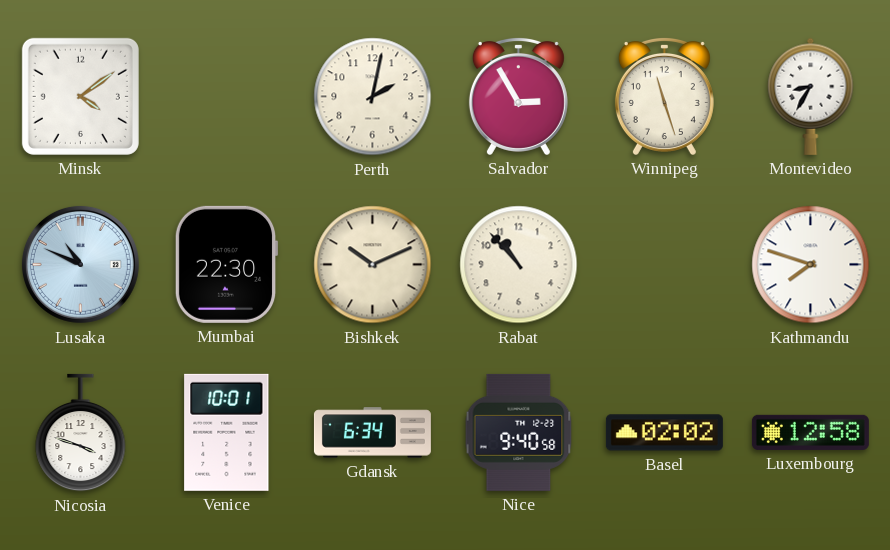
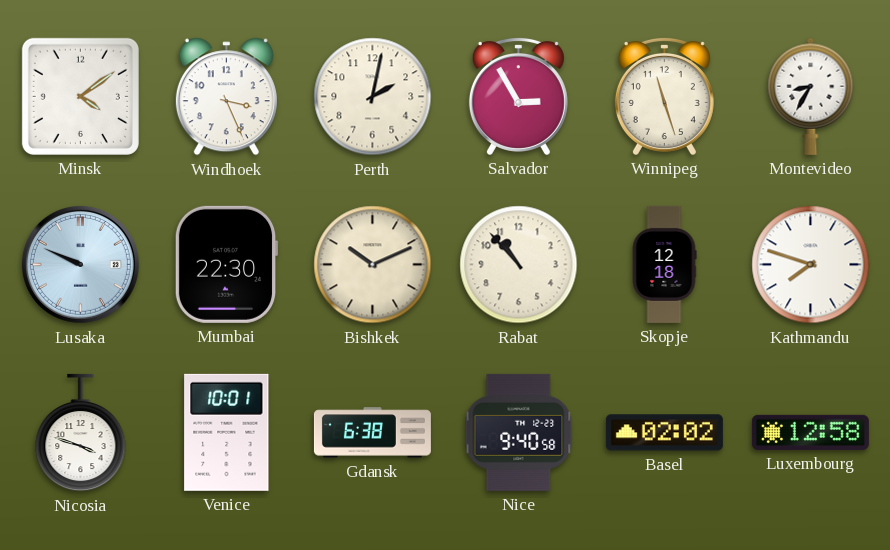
Windhoek: none -> 3:26 (226, 97)
Lusaka: 10:49 -> 9:49 (80, 264)
Skopje: none -> 12:18 (664, 264)
Gdansk: 6:34 -> 6:38 (372, 433)
